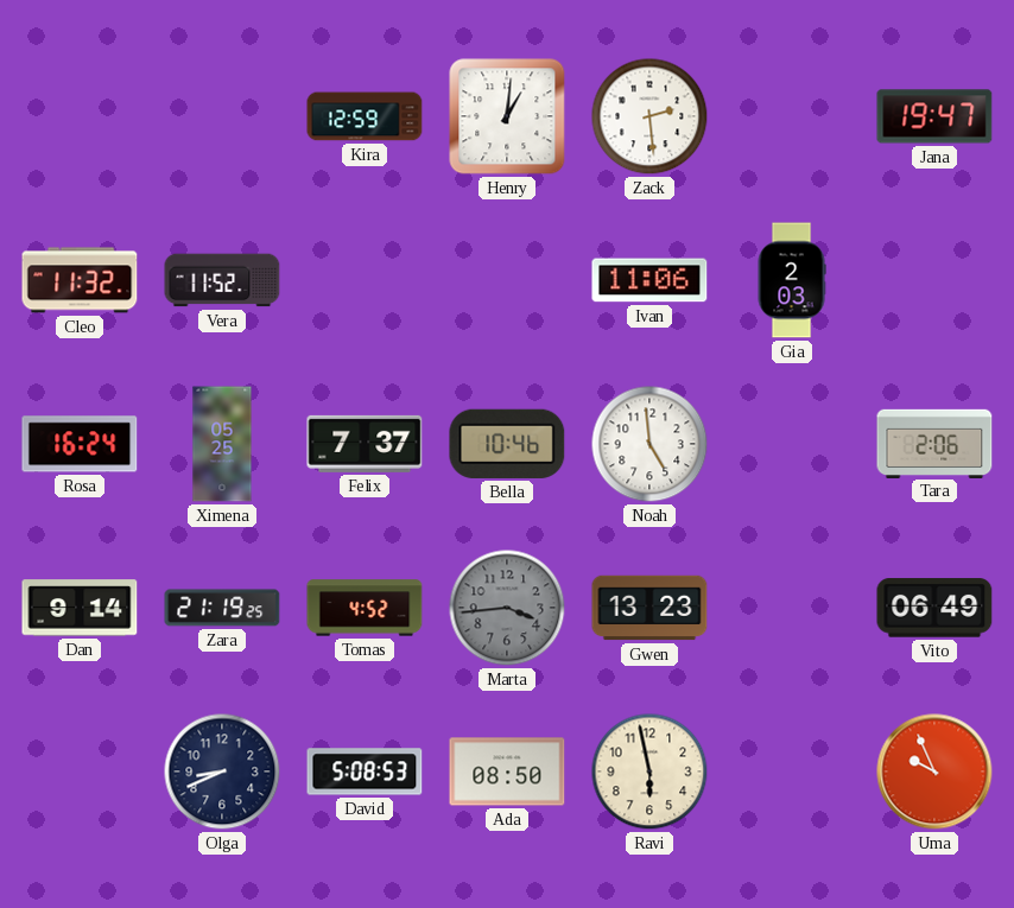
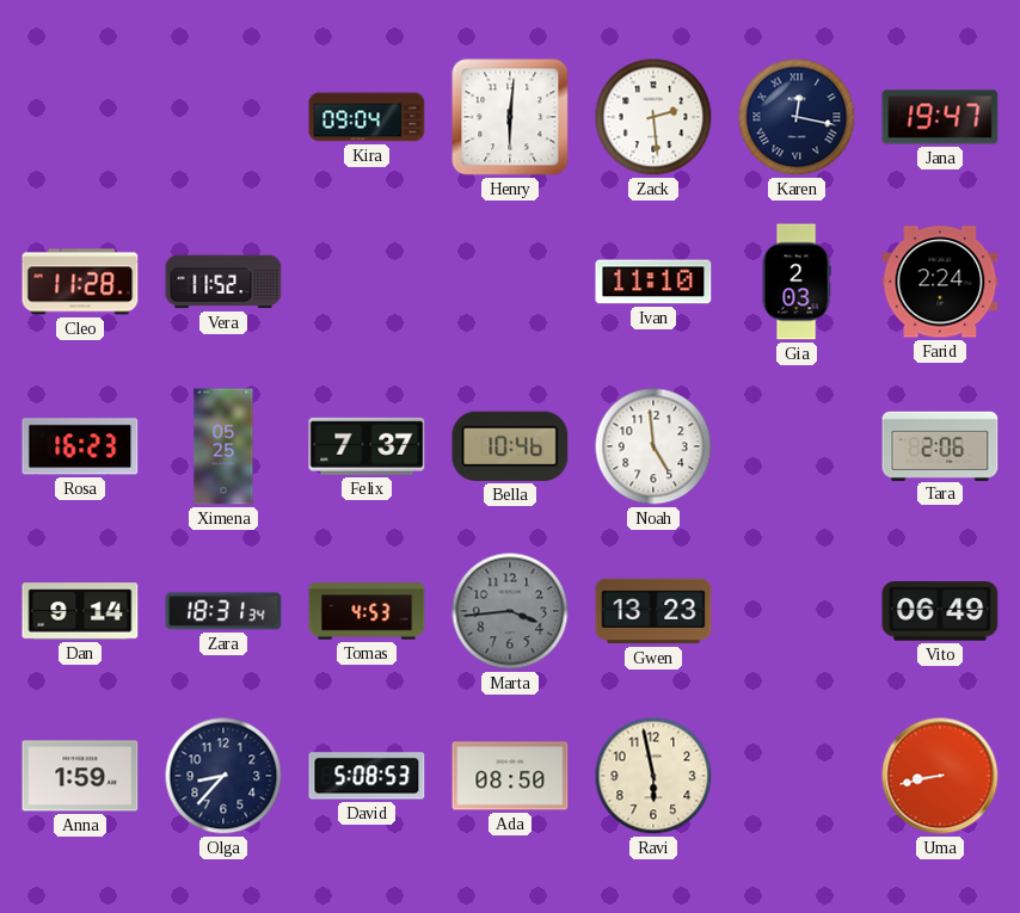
Kira: 12:59 -> 09:04 (367, 117)
Henry: 1:01 -> 6:01 (510, 117)
Karen: none -> 12:17 (797, 117)
Cleo: 11:32 -> 11:28 (80, 282)
Ivan: 11:06 -> 11:10 (653, 282)
Farid: none -> 2:24 (940, 282)
Rosa: 16:24 -> 16:23 (80, 446)
Zara: 21:19 -> 18:31 (223, 611)
Tomas: 4:52 -> 4:53 (367, 611)
Anna: none -> 1:59 (80, 776)
Olga: 8:41 -> 8:37 (223, 776)
Uma: 9:56 -> 8:43 (940, 776)
